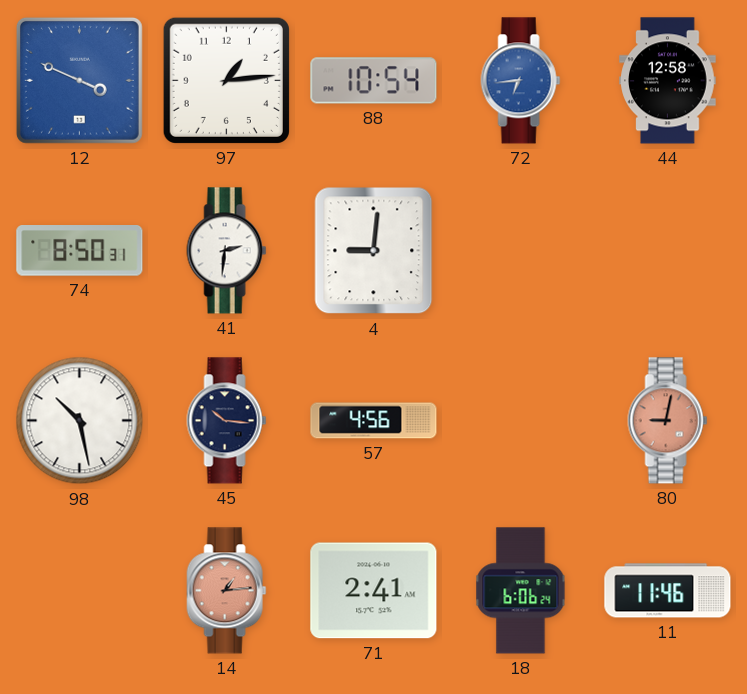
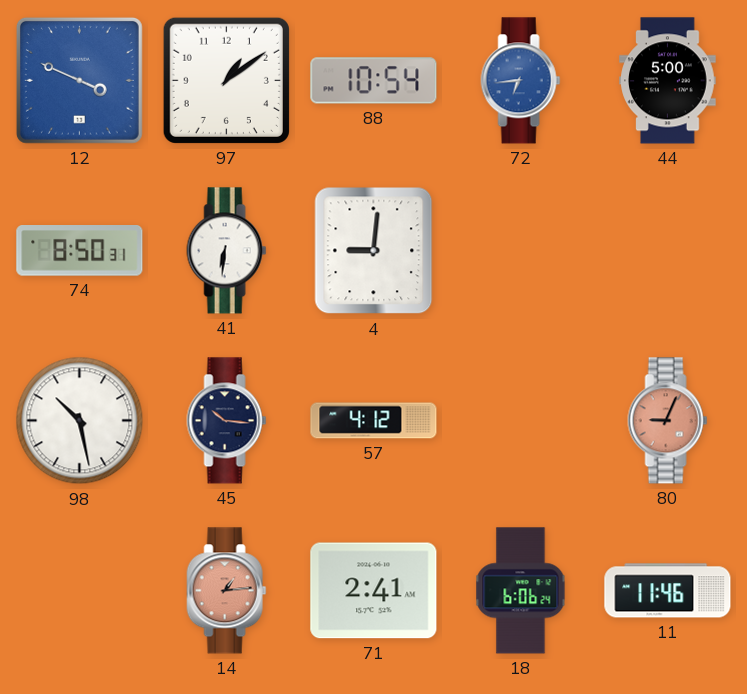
97: 1:14 -> 1:09 (226, 80)
44: 12:58 -> 5:00 (668, 81)
41: 2:31 -> 6:31 (227, 251)
57: 4:56 -> 4:12 (374, 421)
80: 9:02 -> 9:04 (668, 421)
